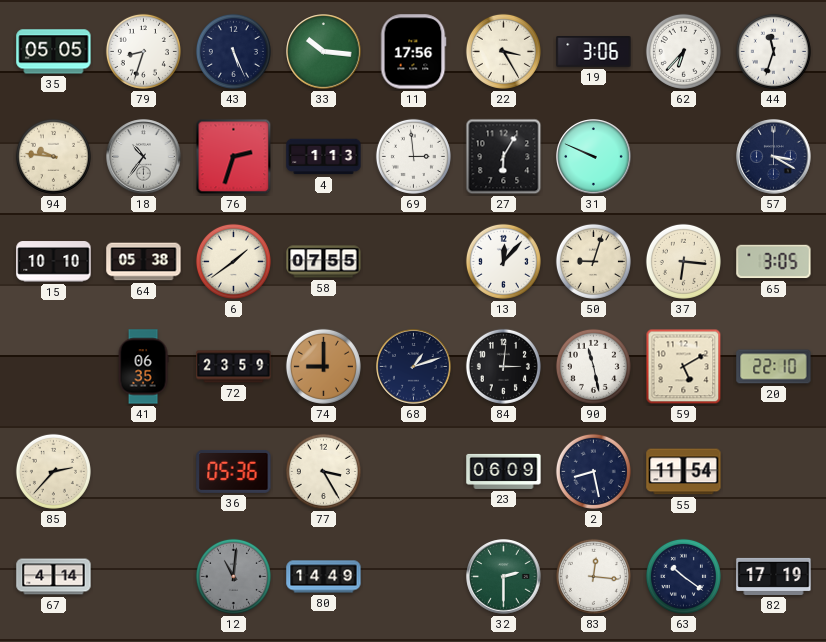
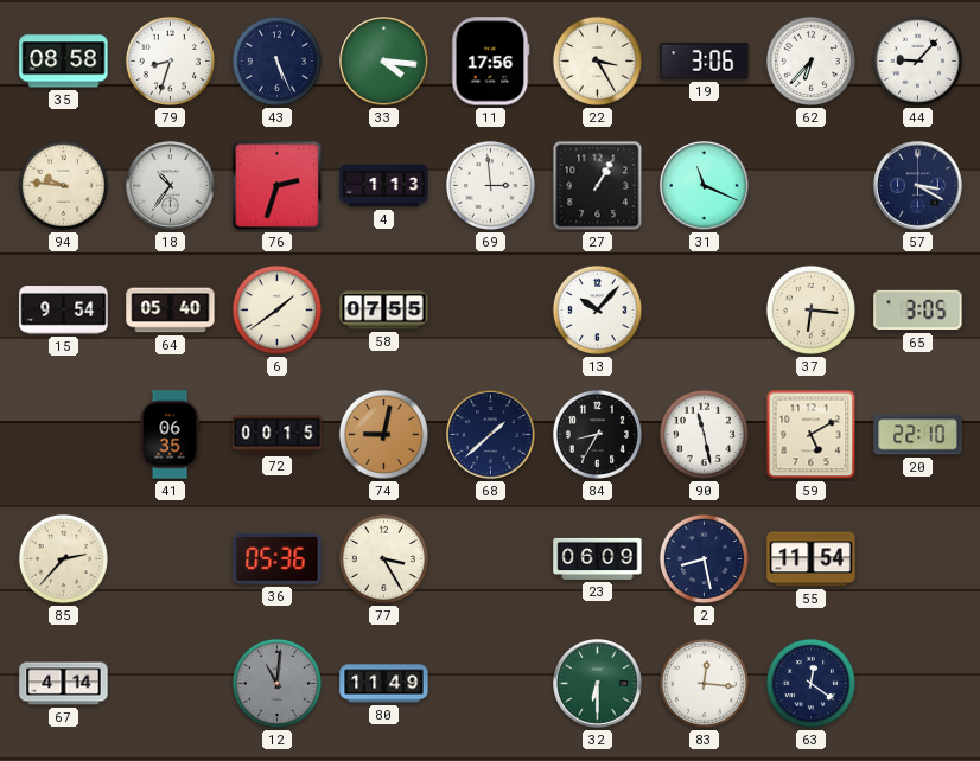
35: 05:05 -> 08:58 (64, 62)
33: 10:16 -> 4:16 (384, 62)
44: 11:33 -> 9:07 (917, 60)
27: 6:05 -> 1:05 (598, 186)
31: 9:49 -> 11:19 (705, 186)
15: 10:10 -> 9:54 (64, 311)
64: 05:38 -> 05:40 (171, 311)
13: 12:07 -> 10:07 (597, 309)
50: 9:03 -> none (593, 261)
72: 23:59 -> 00:15 (278, 435)
74: 9:00 -> 9:02 (383, 434)
68: 1:12 -> 1:38 (491, 435)
84: 3:01 -> 8:35 (597, 434)
80: 14:49 -> 11:49 (384, 684)
32: 2:30 -> 6:30 (598, 684)
63: 10:21 -> 12:21 (810, 683)
82: 17:19 -> none (774, 576)
